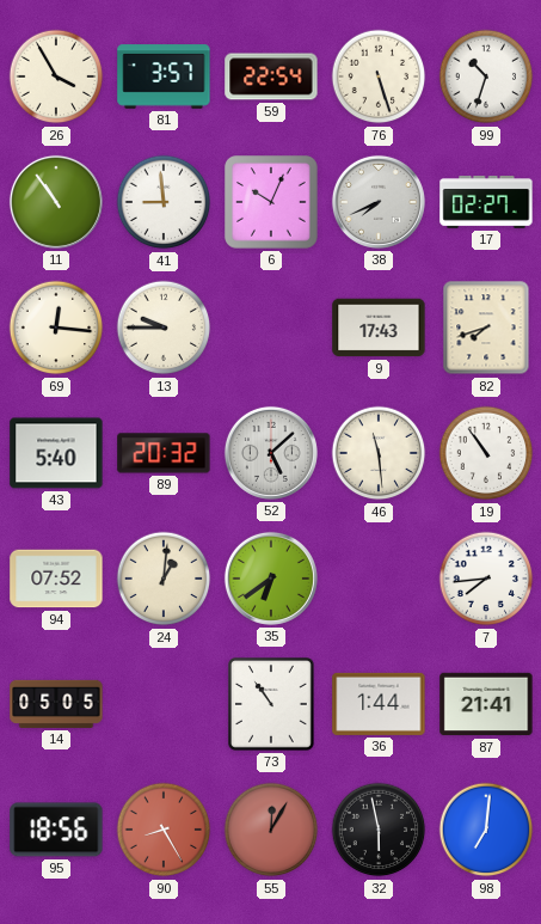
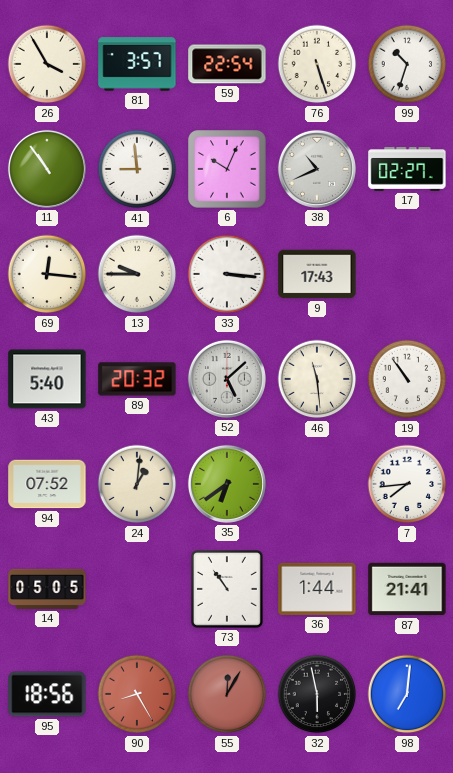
38: 7:41 -> 10:41 (317, 169)
33: none -> 3:16 (227, 274)
82: 7:42 -> none (486, 328)
